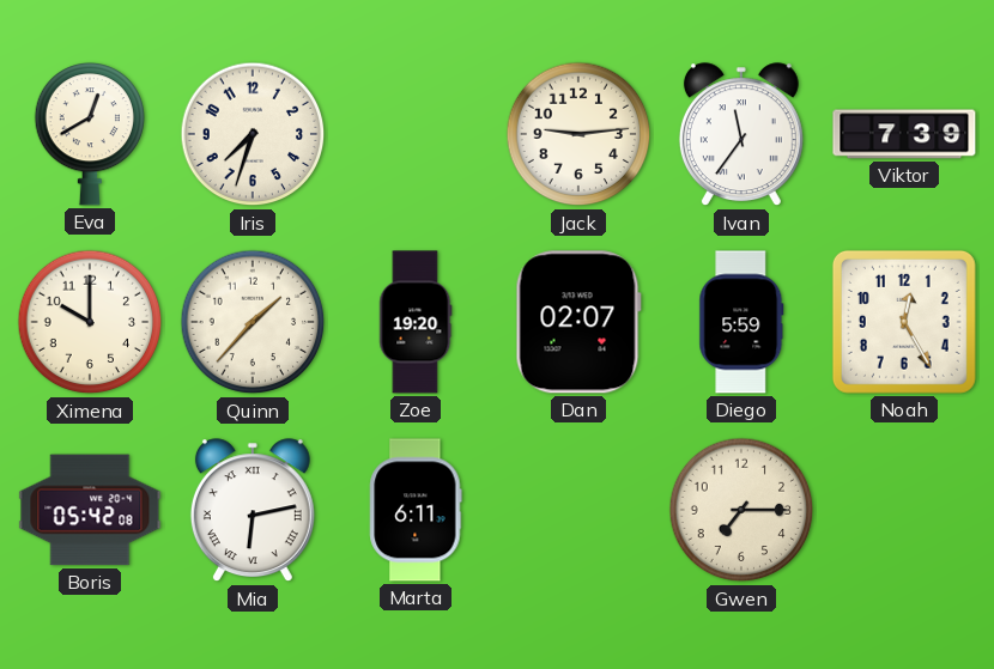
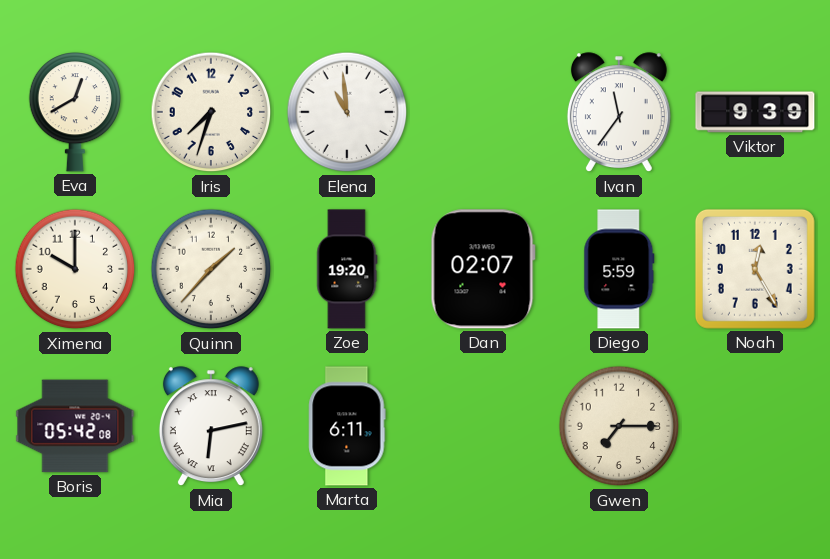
Elena: none -> 10:59 (347, 112)
Jack: 9:14 -> none (578, 134)
Viktor: 7:39 -> 9:39 (755, 112)
